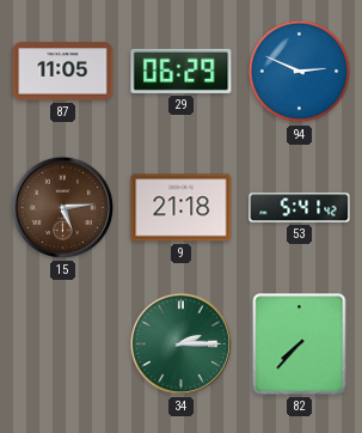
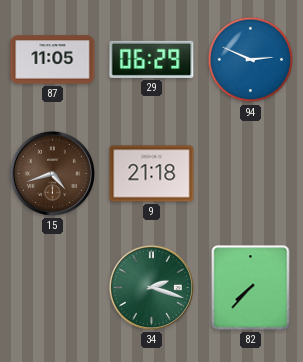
15: 5:14 -> 4:42 (52, 173)
53: 5:41 -> none (300, 208)
34: 2:15 -> 2:18 (151, 287)
